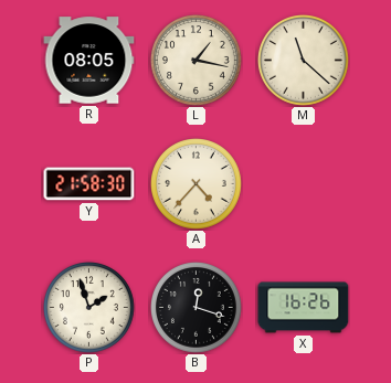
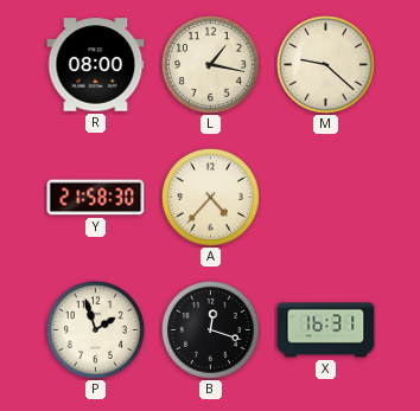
R: 08:05 -> 08:00 (96, 65)
M: 11:22 -> 9:22 (326, 65)
X: 16:26 -> 16:31 (326, 330)
